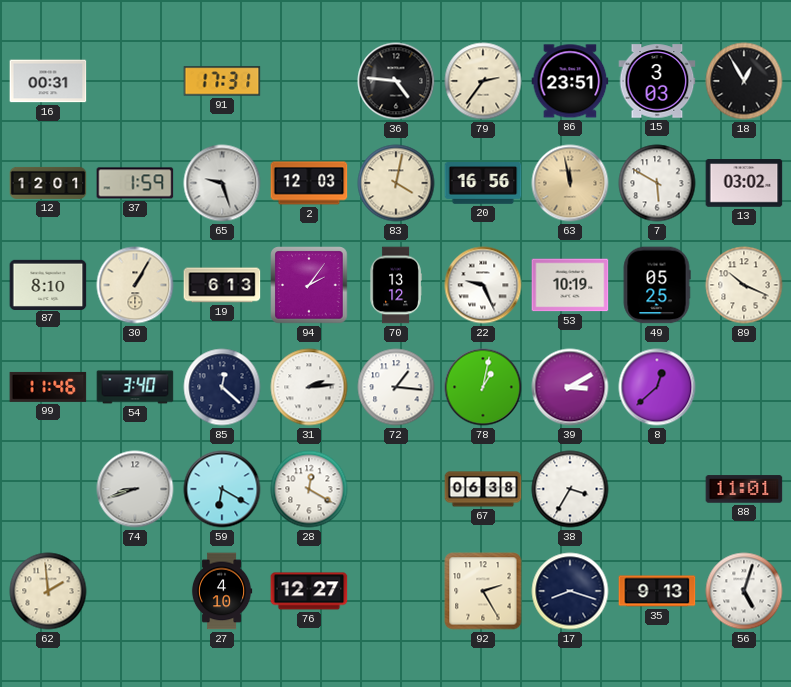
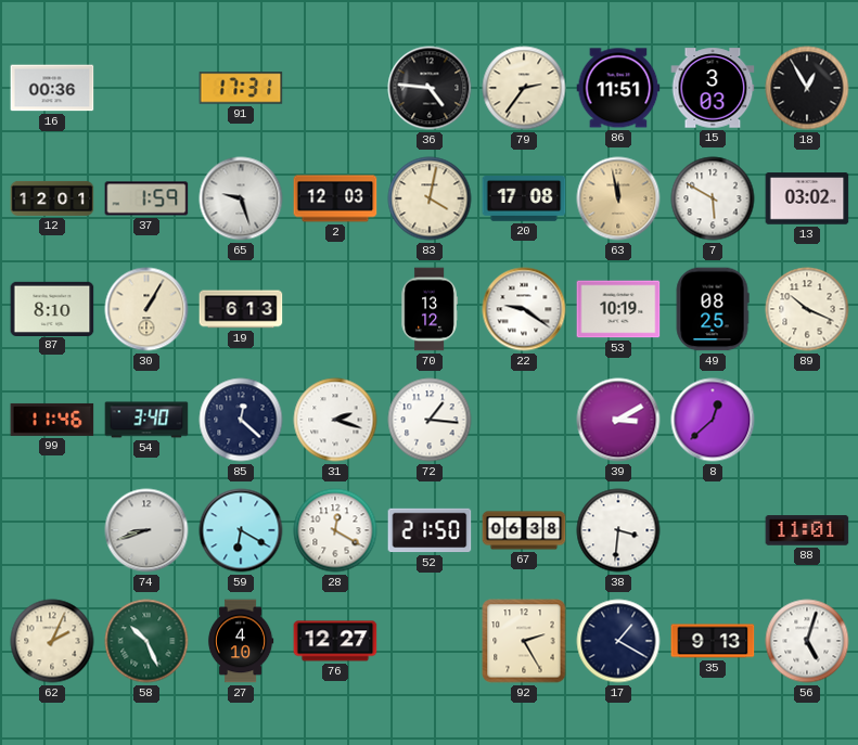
16: 00:31 -> 00:36 (52, 88)
86: 23:51 -> 11:51 (618, 88)
20: 16:56 -> 17:08 (524, 198)
94: 2:06 -> none (309, 285)
22: 9:26 -> 9:21 (524, 309)
49: 05:25 -> 08:25 (713, 309)
31: 2:14 -> 2:18 (335, 420)
78: 1:02 -> none (483, 387)
52: none -> 21:50 (430, 530)
38: 3:35 -> 3:31 (618, 530)
62: 1:59 -> 2:04 (52, 641)
58: none -> 10:26 (146, 641)
17: 8:18 -> 1:20 (618, 641)
